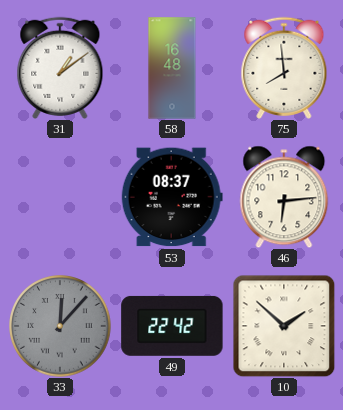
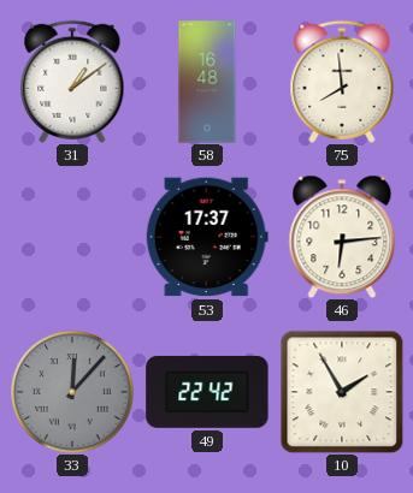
53: 08:37 -> 17:37 (207, 237)
10: 1:52 -> 1:55 (342, 392)
